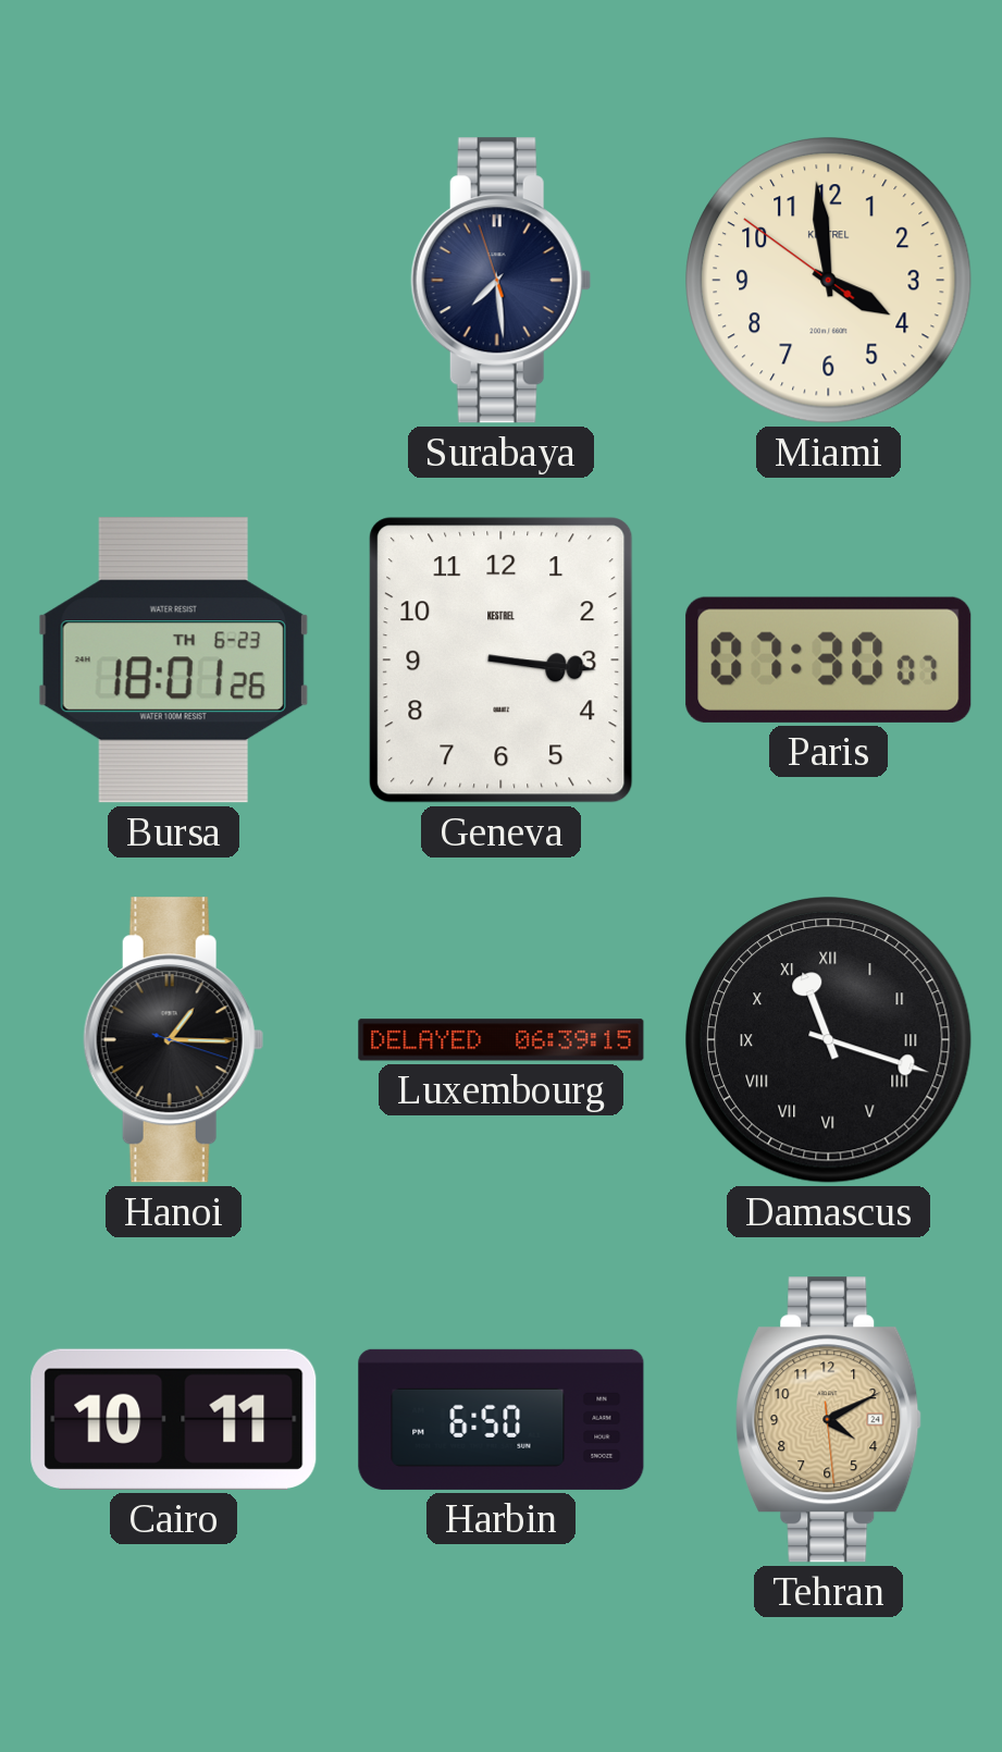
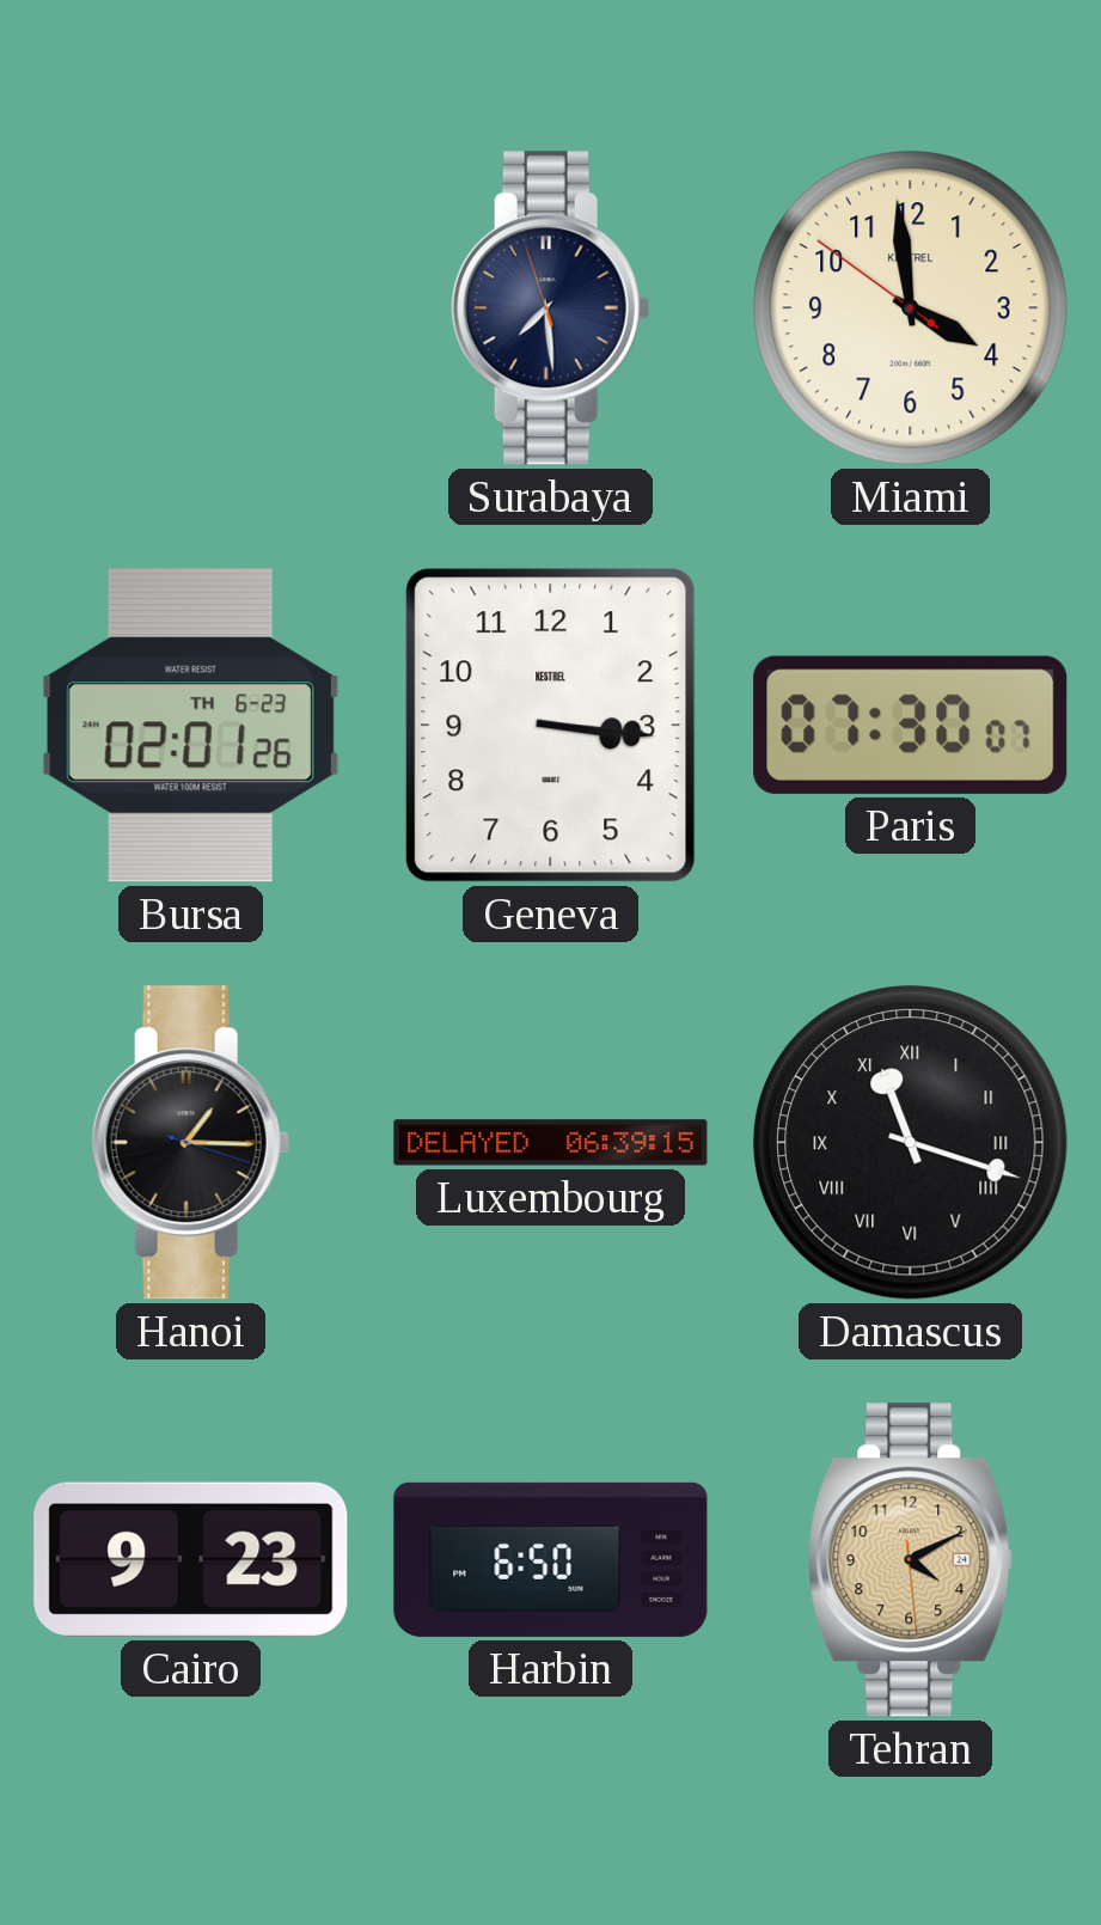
Bursa: 18:01 -> 02:01 (190, 726)
Cairo: 10:11 -> 9:23 (191, 1559)
